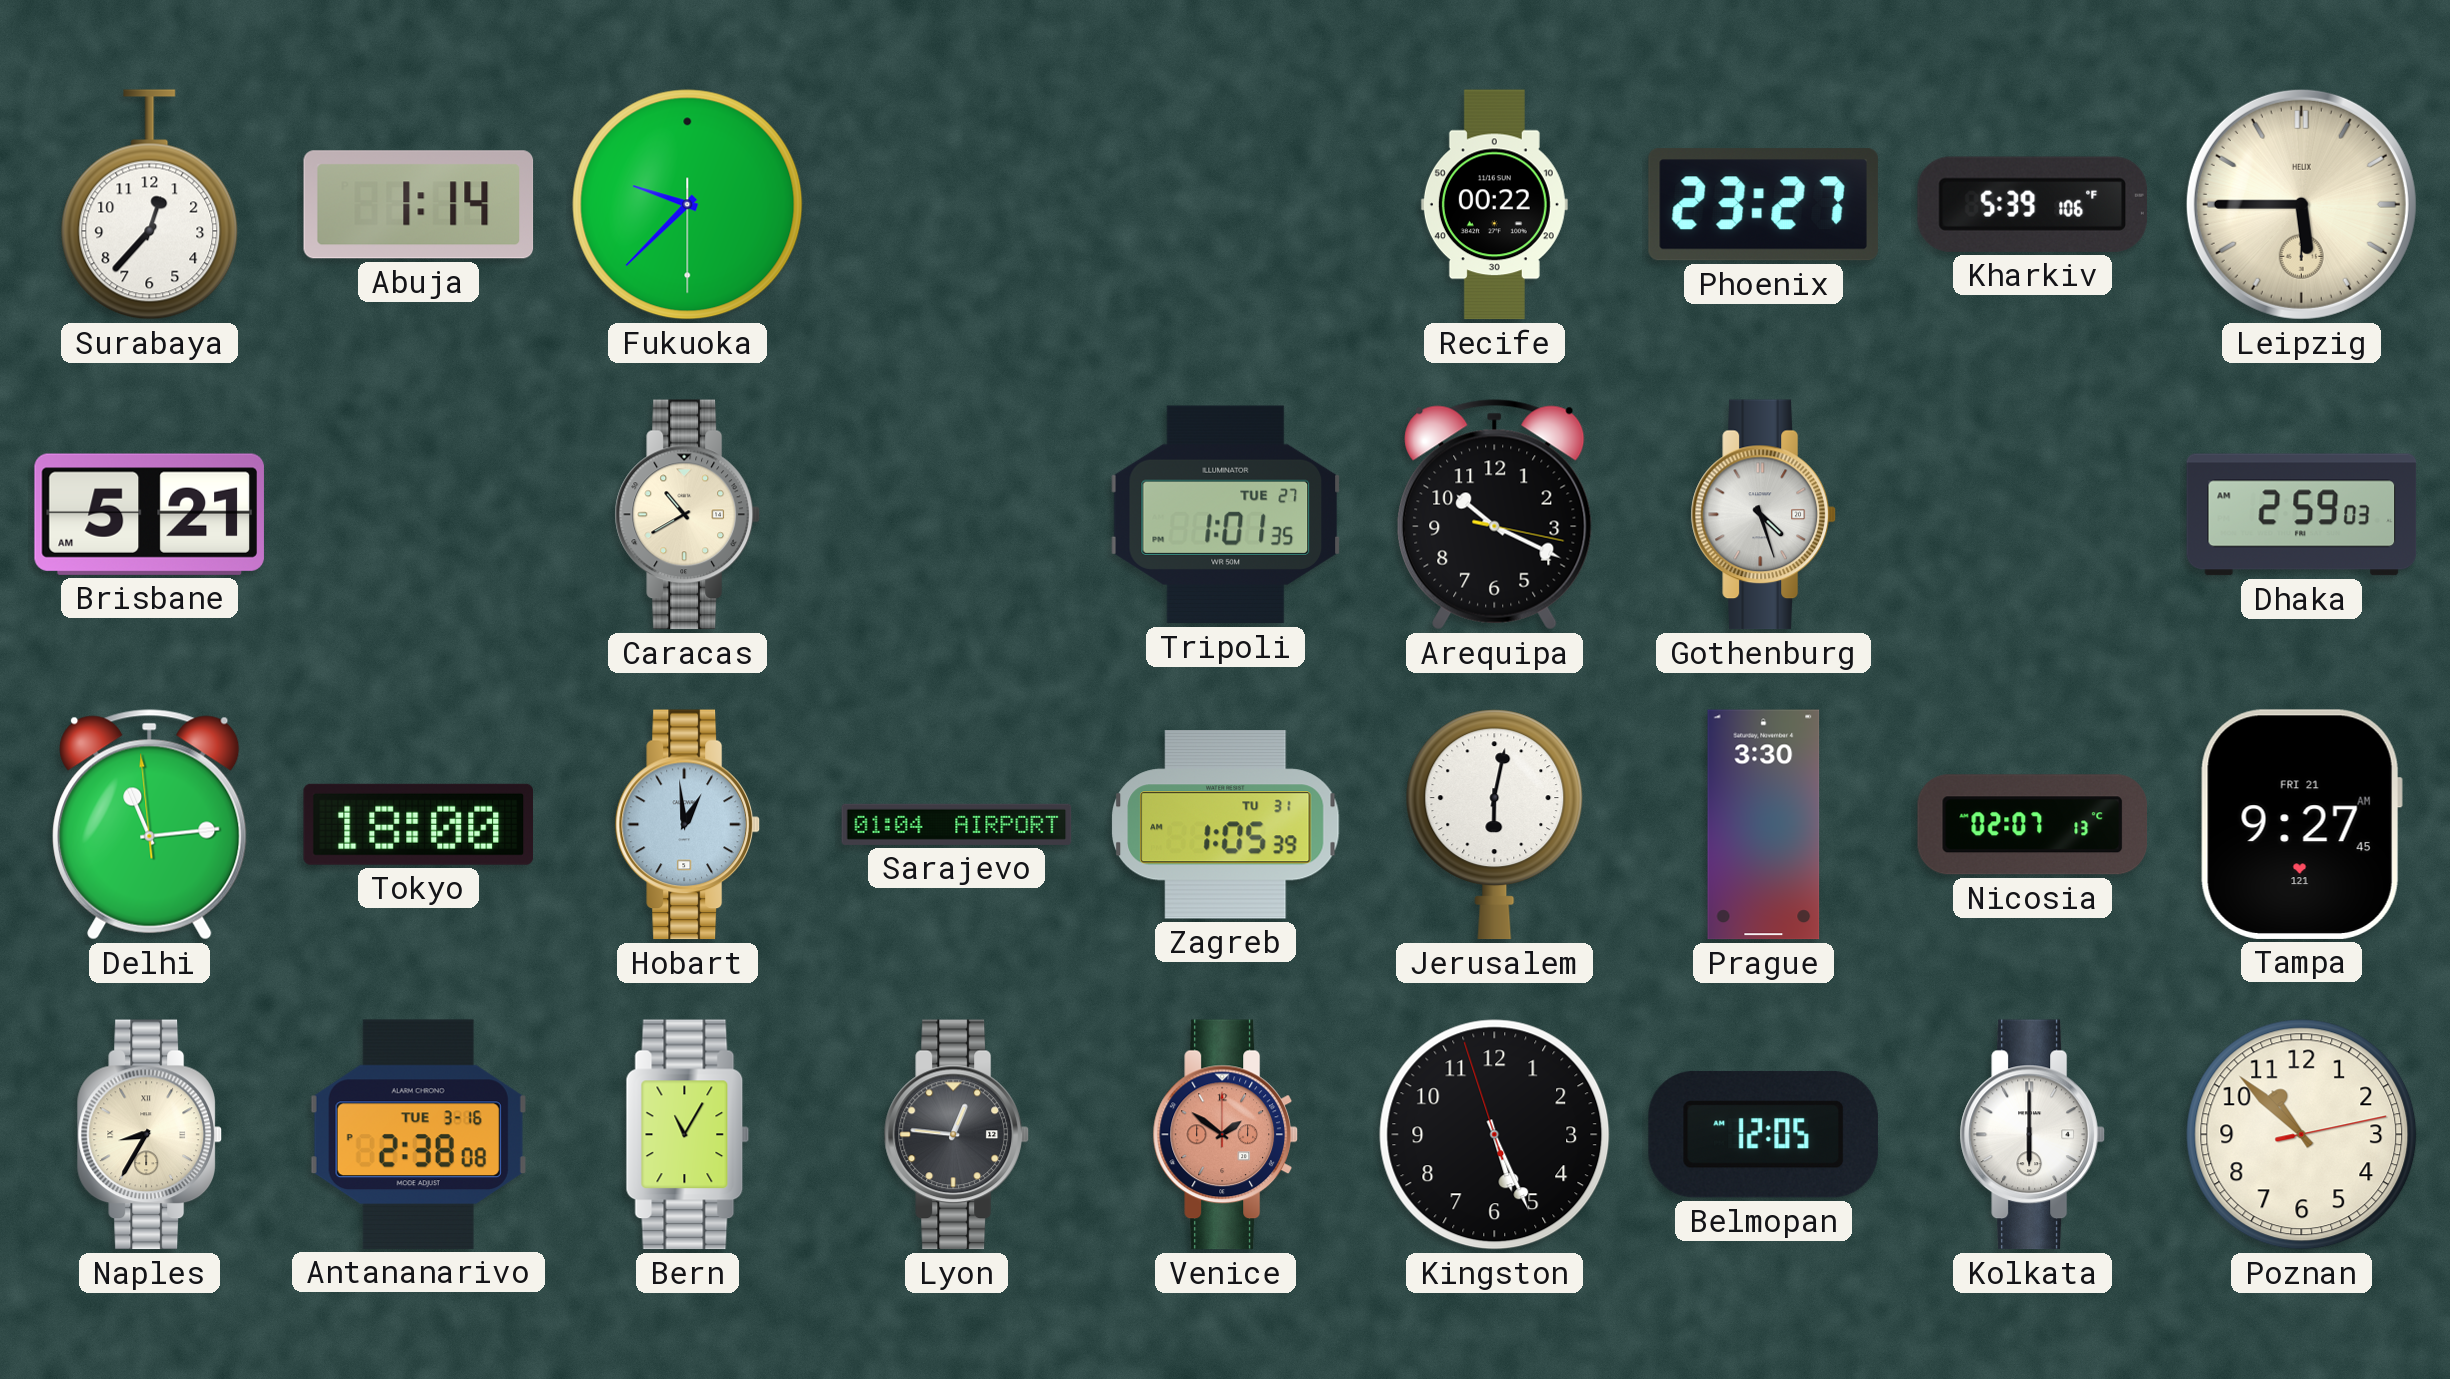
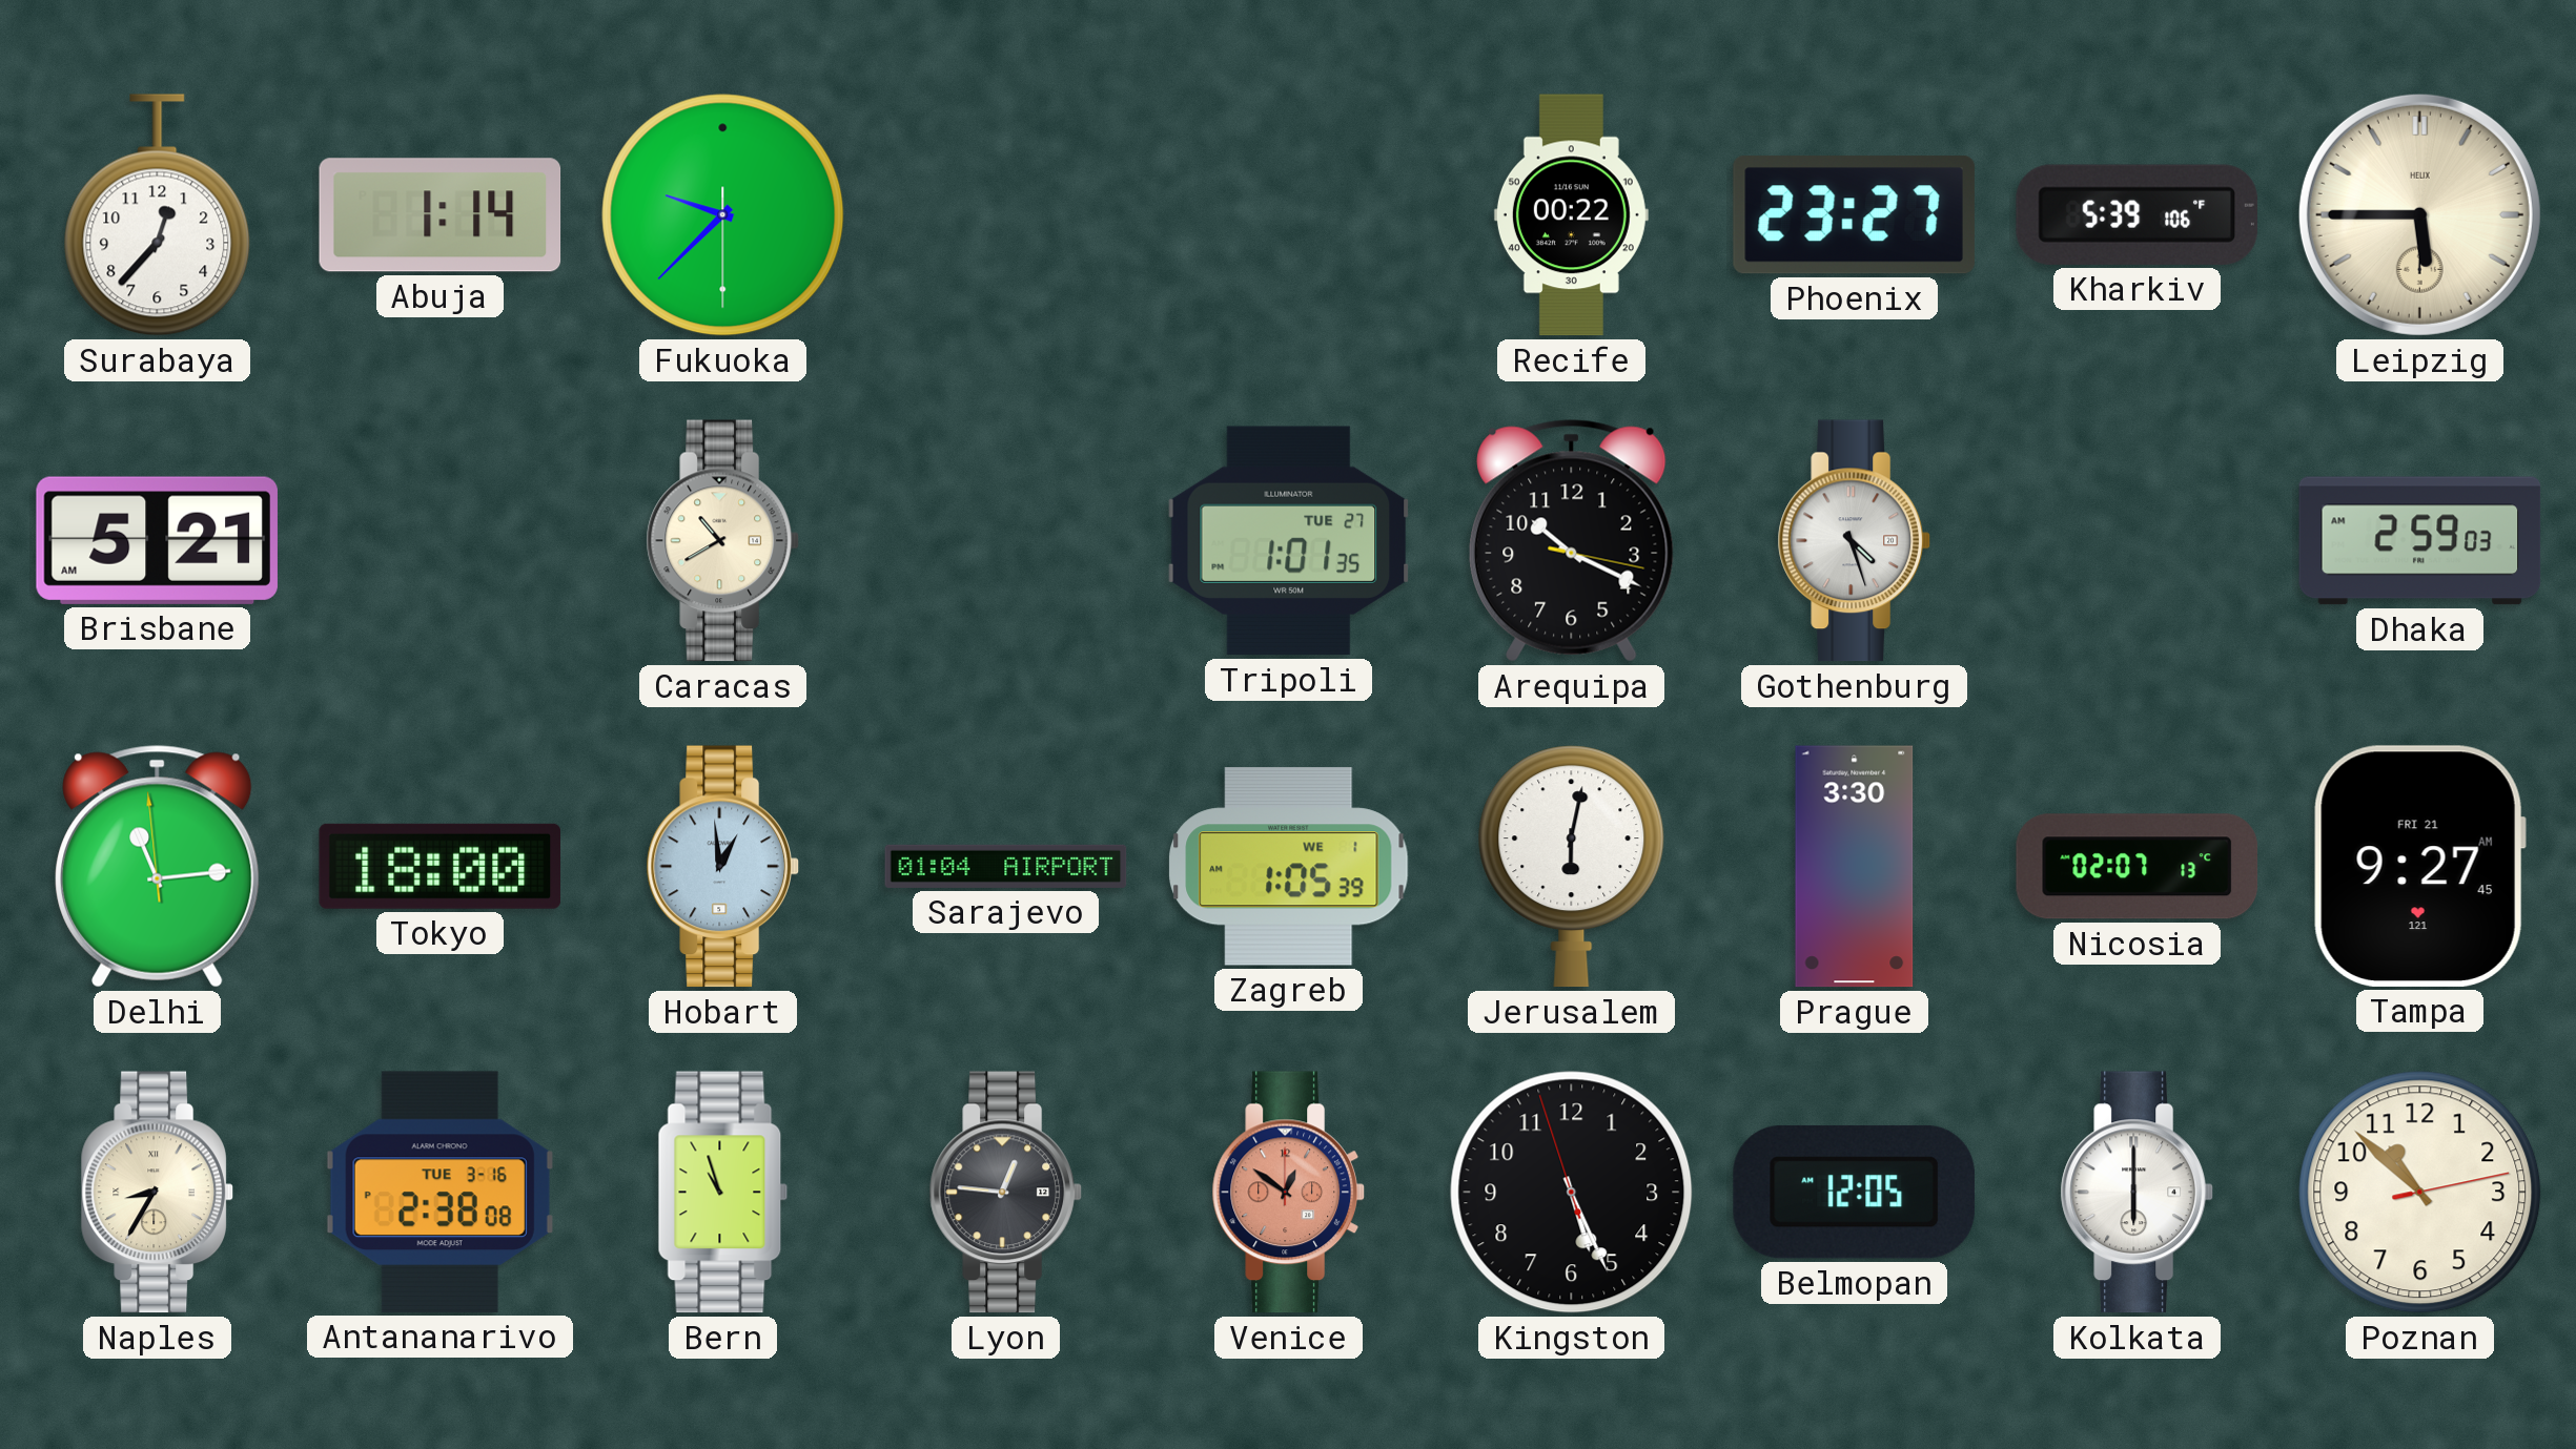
Zagreb date: TU 31 -> WE 1 (1289, 867)
Bern: 11:05 -> 10:57 (723, 1193)
Venice: 1:51 -> 12:51 (1288, 1193)
